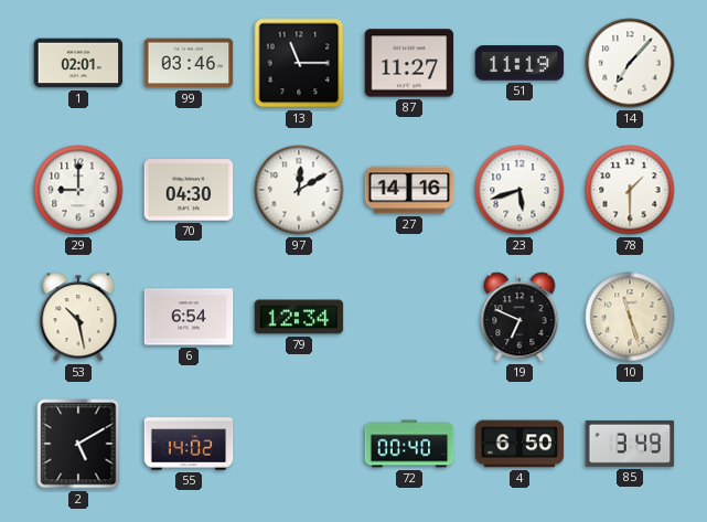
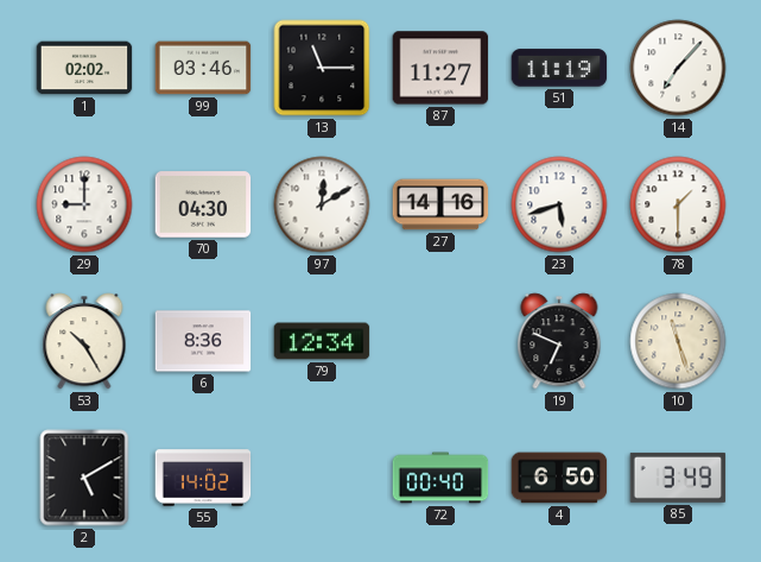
1: 02:01 -> 02:02 (84, 68)
53: 10:28 -> 10:25 (84, 341)
6: 6:54 -> 8:36 (203, 341)
